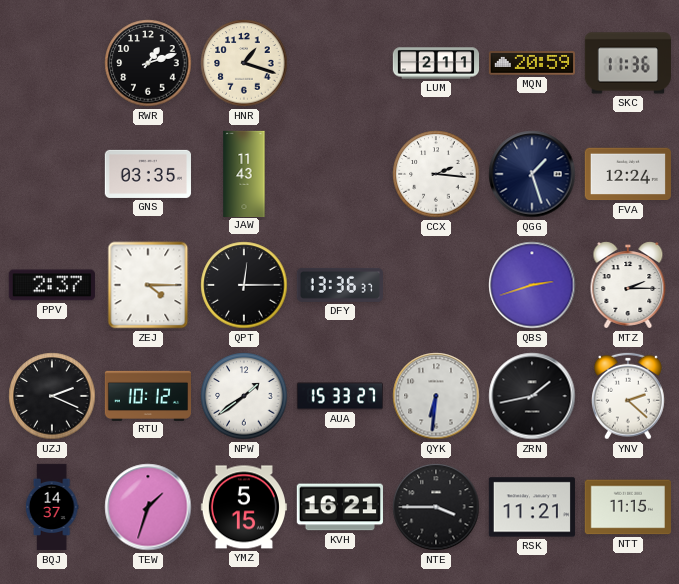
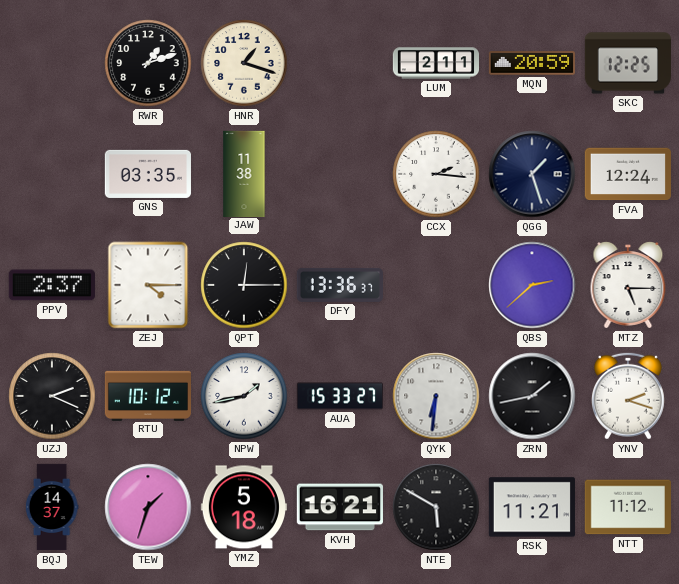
SKC: 11:36 -> 12:25 (627, 63)
JAW: 11:43 -> 11:38 (244, 173)
QBS: 2:42 -> 2:38 (532, 285)
MTZ: 2:15 -> 5:15 (628, 285)
NPW: 1:39 -> 1:43 (244, 396)
YNV: 2:22 -> 2:18 (628, 396)
YMZ: 5:15 -> 5:18 (244, 507)
NTE: 3:45 -> 5:50 (436, 507)
NTT: 11:15 -> 11:12 (627, 507)
